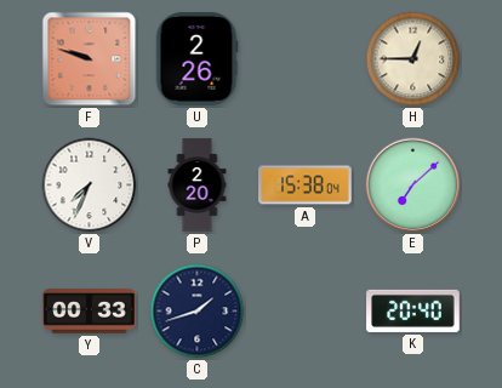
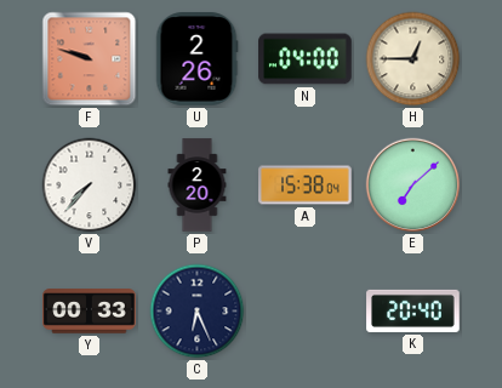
N: none -> 04:00 (306, 59)
V: 7:34 -> 7:37 (90, 186)
C: 1:42 -> 6:26 (198, 312)
